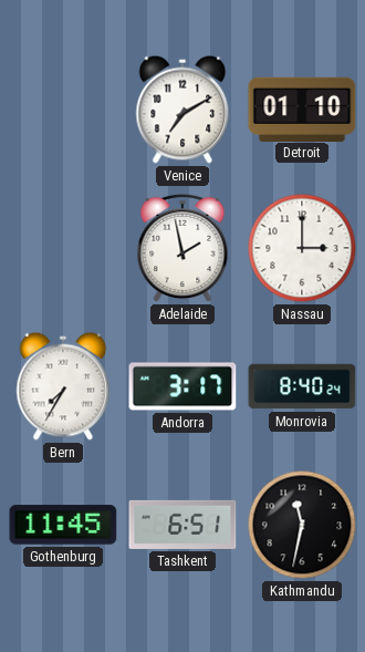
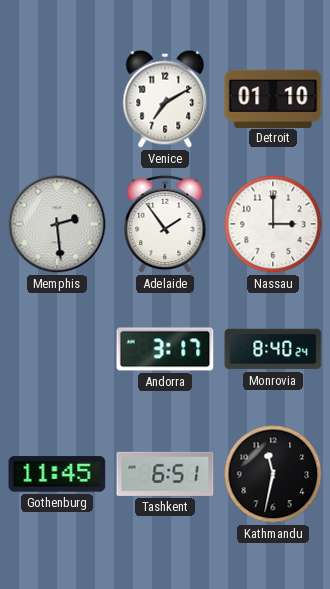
Memphis: none -> 2:29 (57, 224)
Adelaide: 1:58 -> 1:54 (165, 224)
Bern: 7:35 -> none (63, 386)
